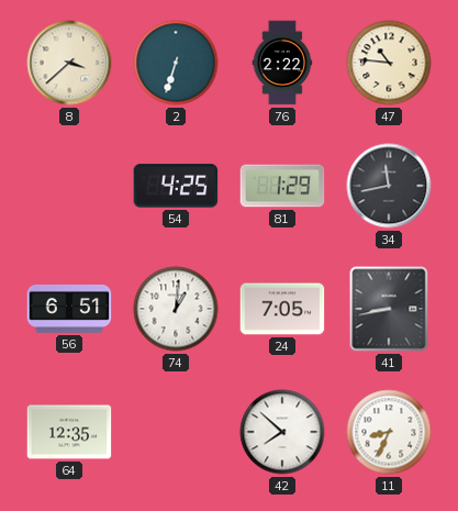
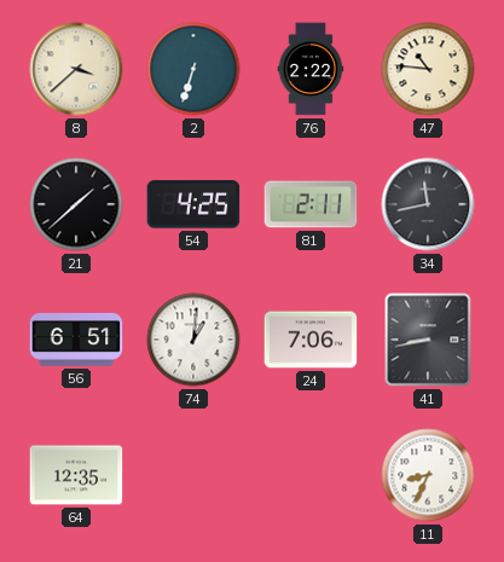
21: none -> 1:38 (76, 204)
81: 1:29 -> 2:11 (311, 204)
24: 7:05 -> 7:06 (311, 340)
42: 7:52 -> none (282, 432)
